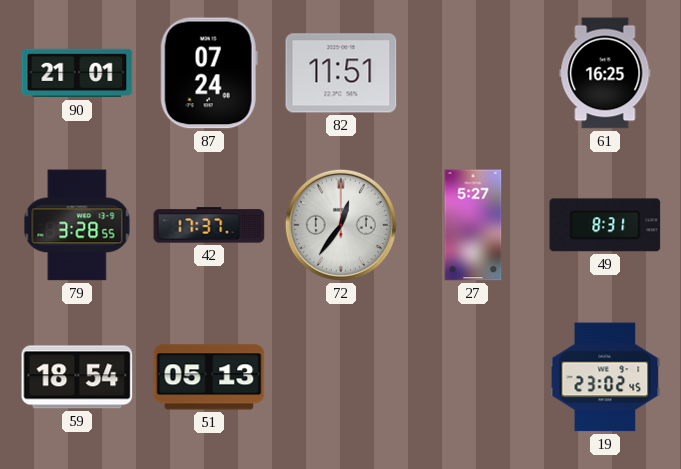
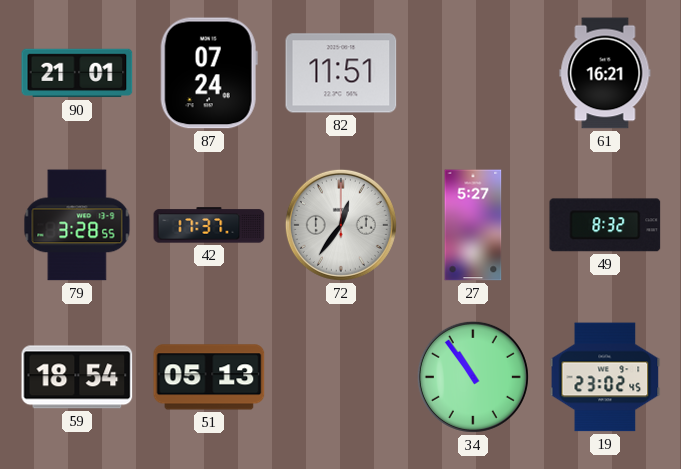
61: 16:25 -> 16:21 (605, 73)
49: 8:31 -> 8:32 (605, 225)
34: none -> 10:54 (473, 377)
